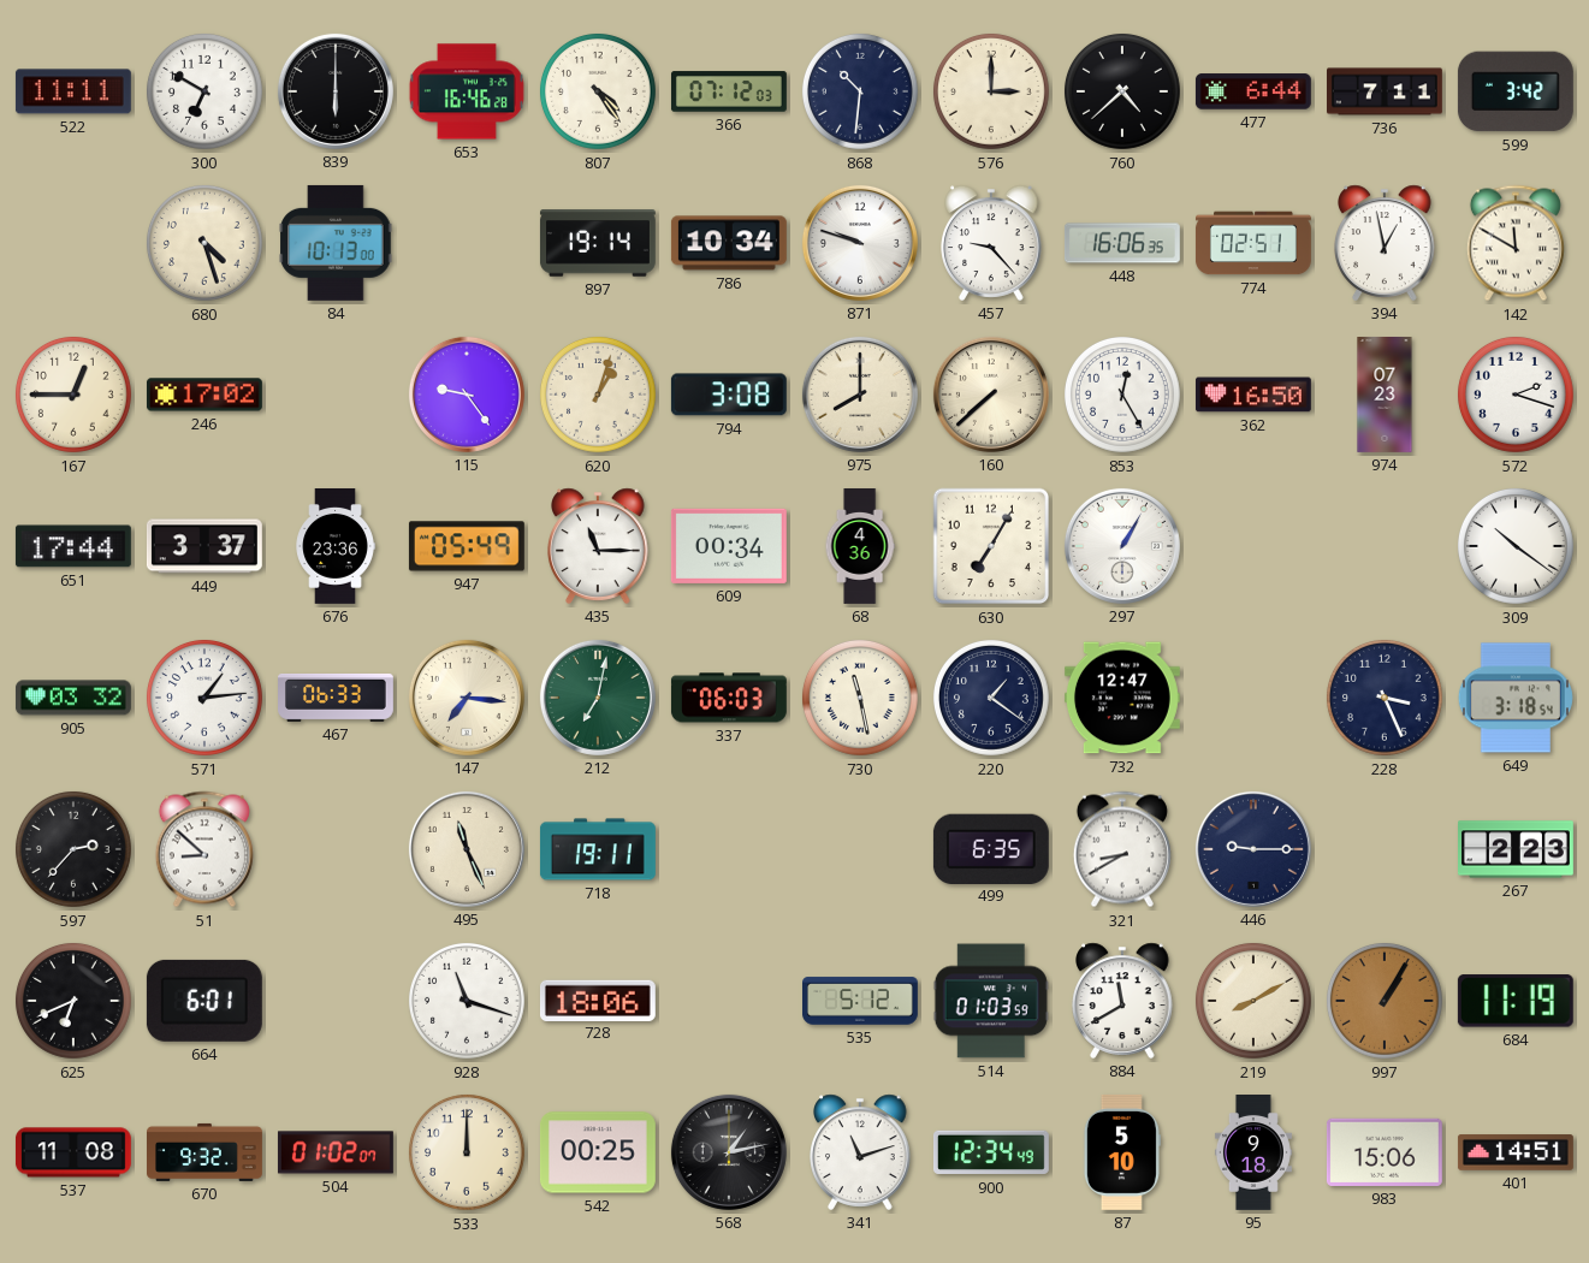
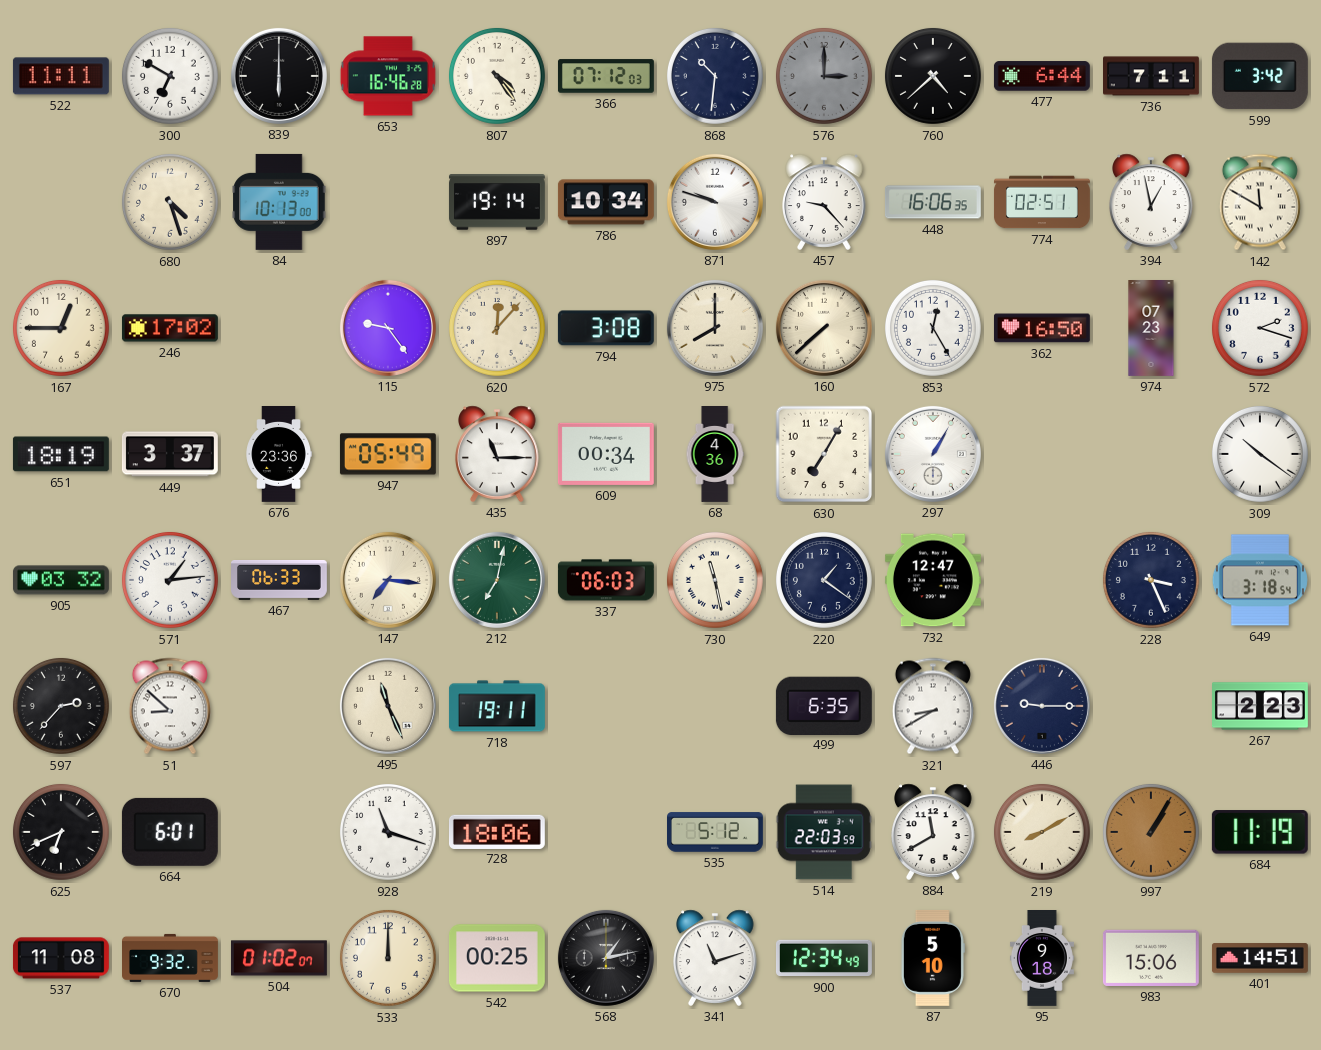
576 dial: cream -> grey (824, 76)
620: 1:03 -> 12:07 (497, 328)
651: 17:44 -> 18:19 (61, 454)
514: 01:03 -> 22:03 (824, 832)
